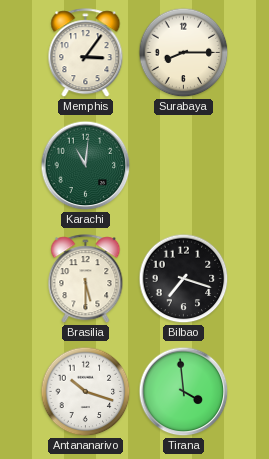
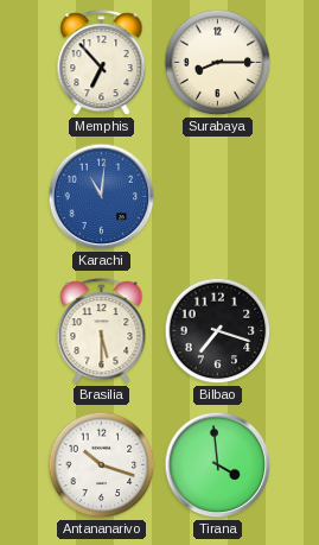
Memphis: 3:06 -> 6:53 (102, 63)
Karachi dial: green -> blue (102, 197)
